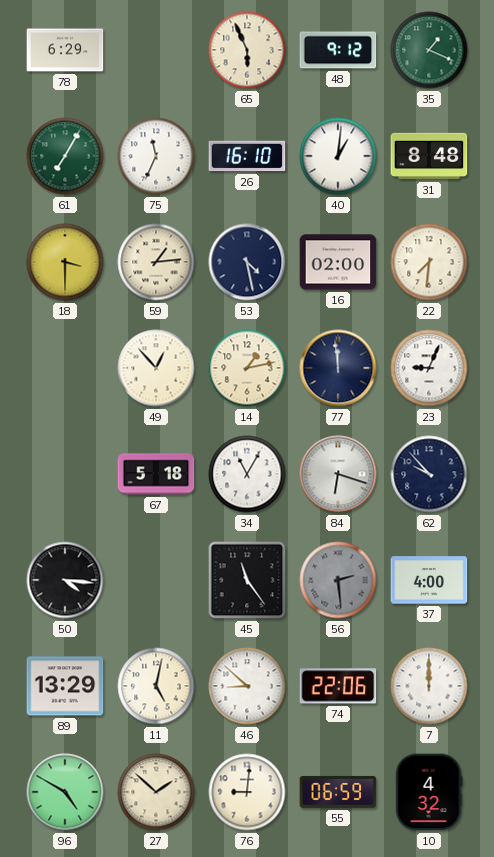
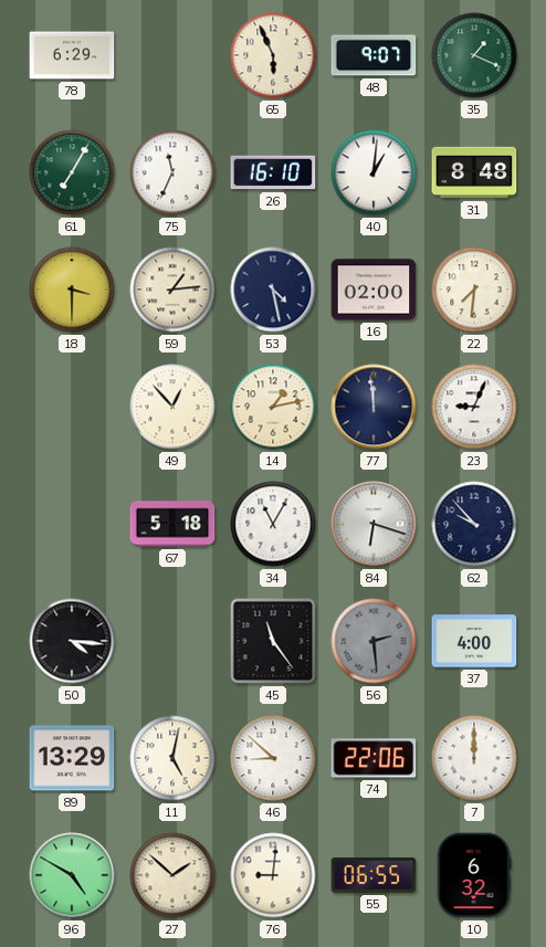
48: 9:12 -> 9:07 (374, 55)
55: 06:59 -> 06:55 (374, 875)
10: 4:32 -> 6:32 (474, 875)
